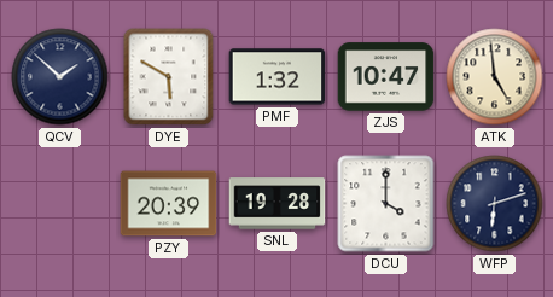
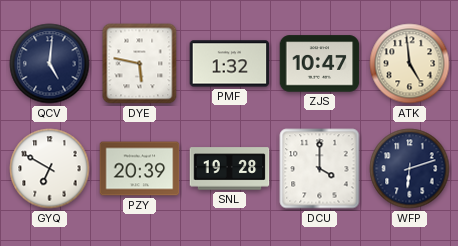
QCV: 1:52 -> 5:01 (50, 64)
DYE: 5:50 -> 5:47 (140, 64)
GYQ: none -> 6:50 (50, 169)
